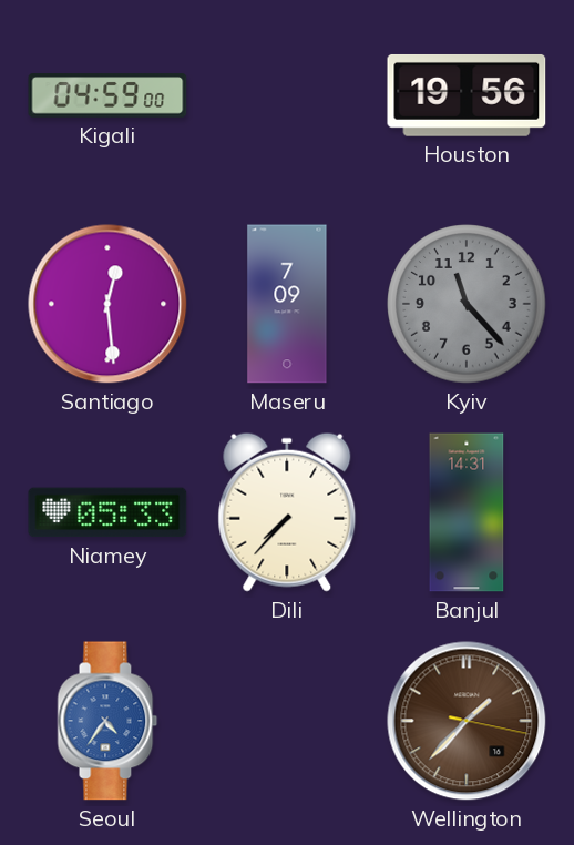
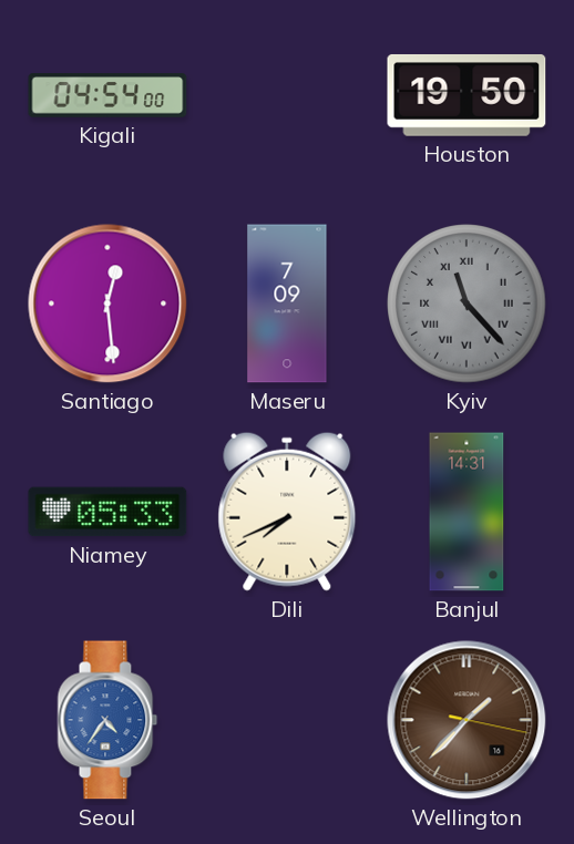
Kigali: 04:59 -> 04:54 (107, 95)
Houston: 19:56 -> 19:50 (467, 95)
Kyiv numerals: Arabic -> Roman (467, 303)
Dili: 7:37 -> 7:41 (287, 512)
